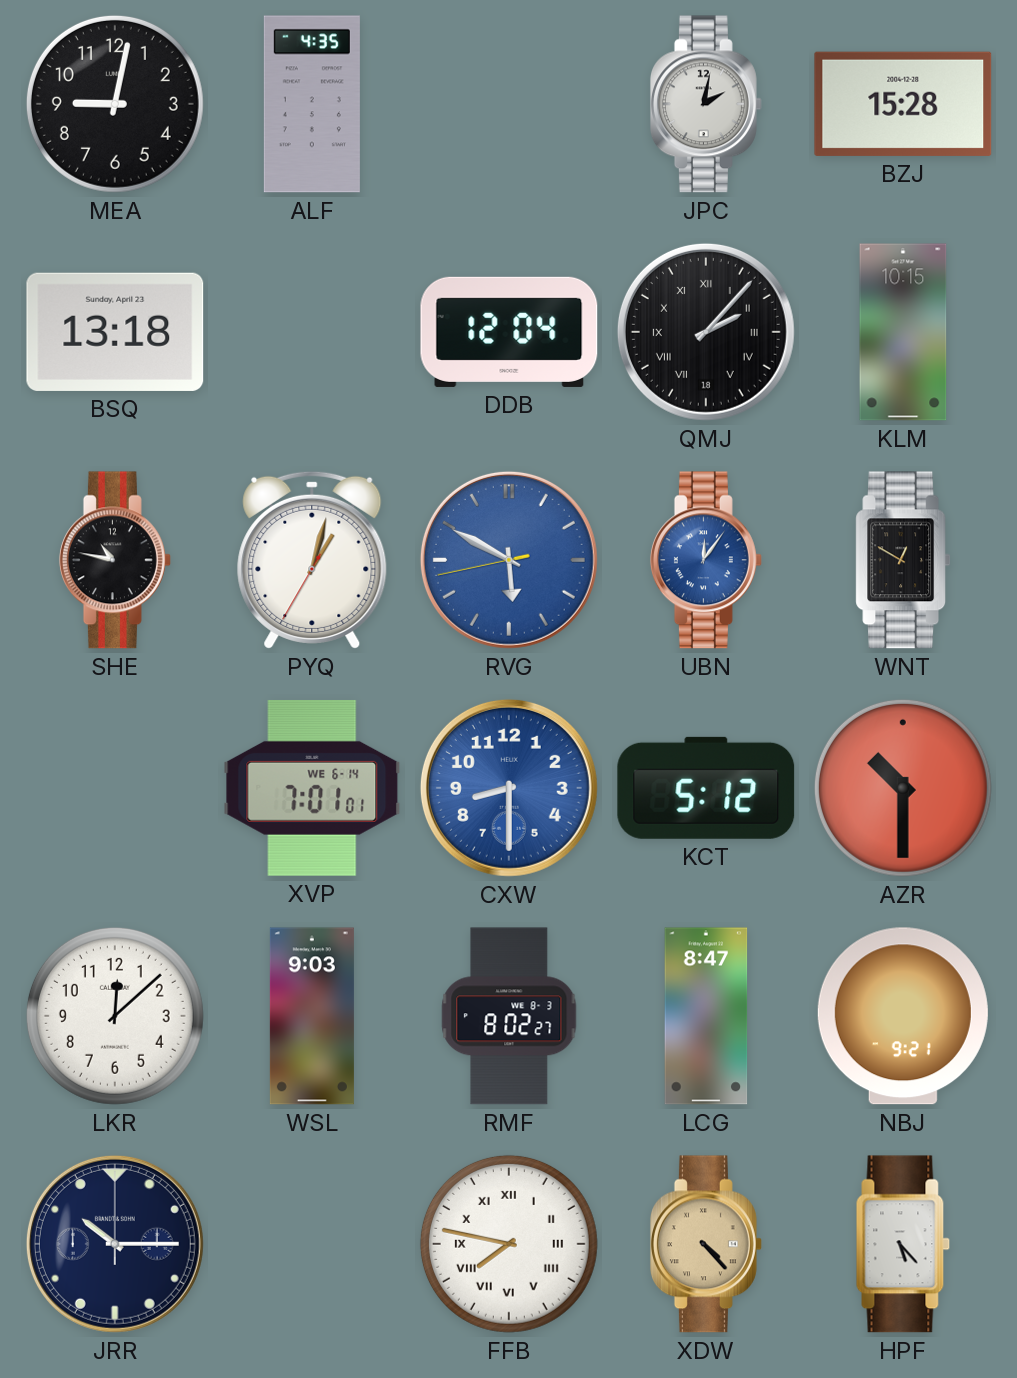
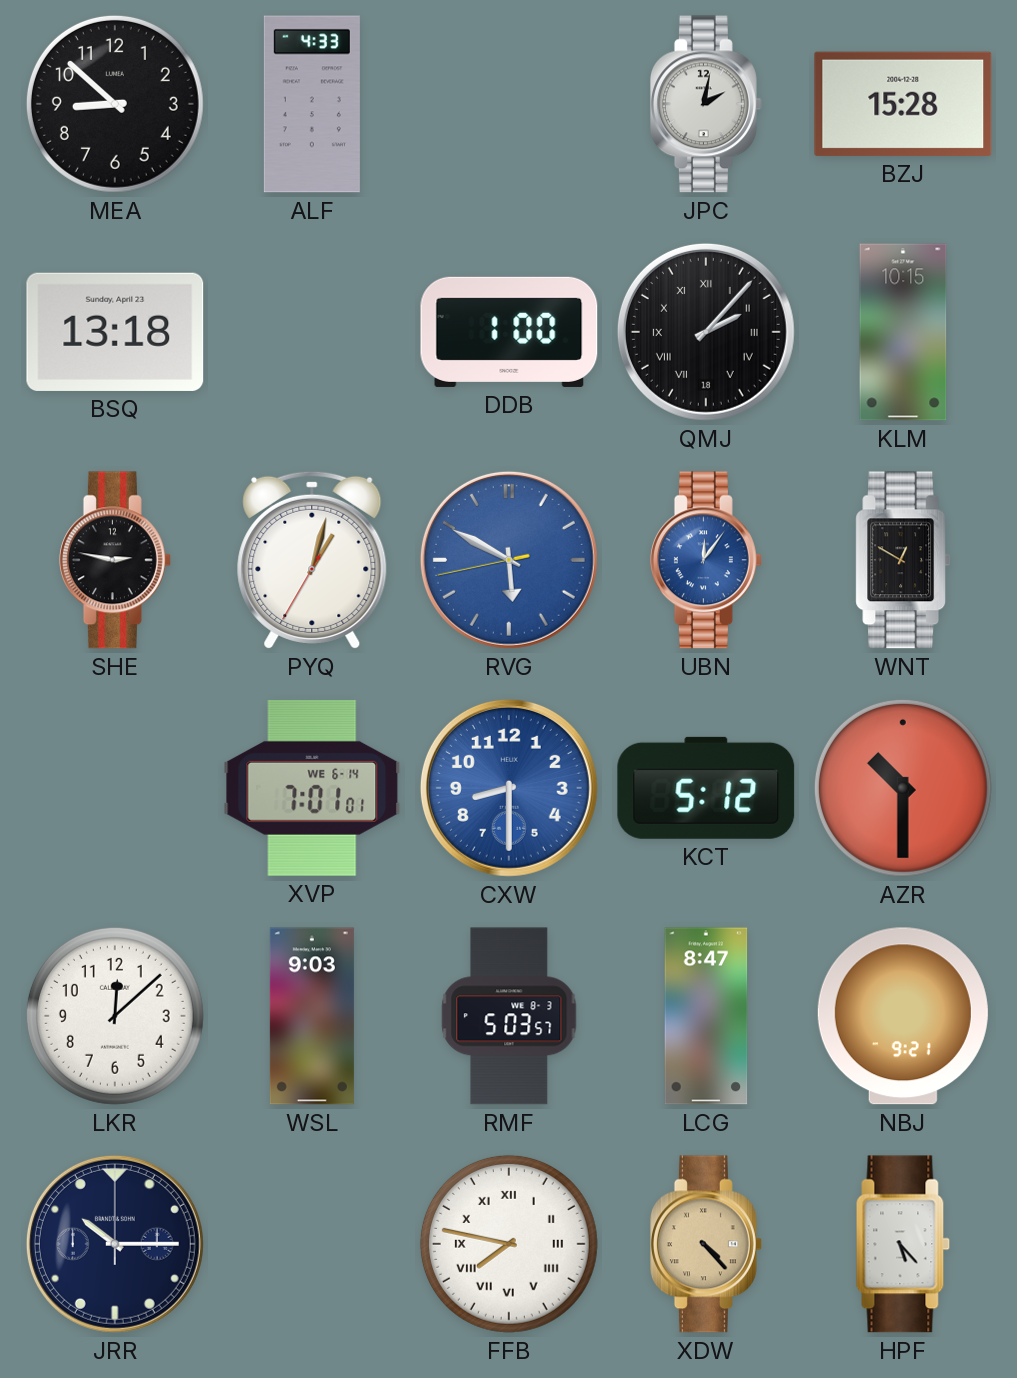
MEA: 9:02 -> 8:52 (115, 104)
ALF: 4:35 -> 4:33 (312, 104)
DDB: 12:04 -> 1:00 (509, 332)
SHE: 10:47 -> 2:47 (115, 560)
RMF: 8:02 -> 5:03 (509, 1016)
